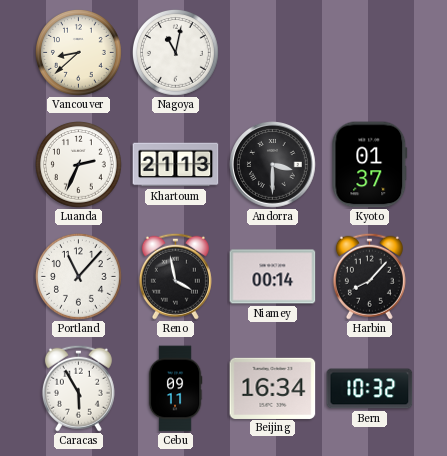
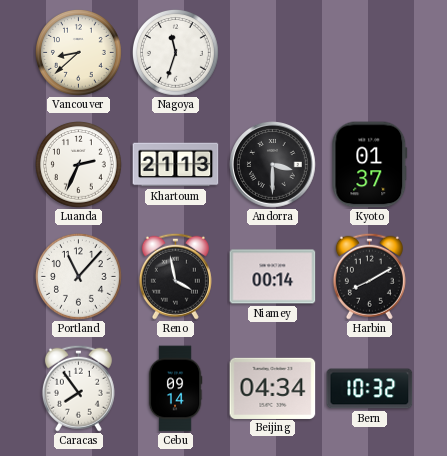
Nagoya: 11:02 -> 11:33 (176, 53)
Harbin: 8:07 -> 8:10 (369, 276)
Caracas: 5:55 -> 7:54 (78, 388)
Cebu: 09:11 -> 09:14 (175, 389)
Beijing: 16:34 -> 04:34 (273, 388)
